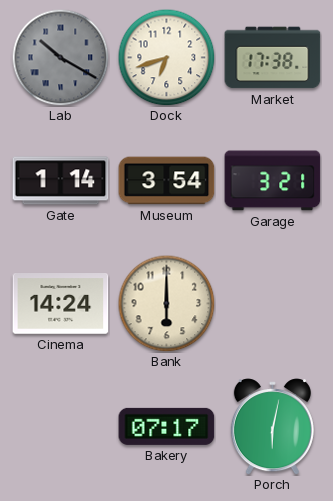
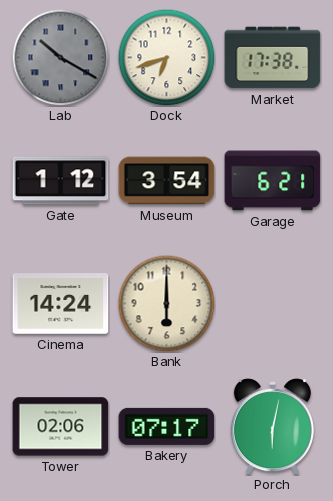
Gate: 1:14 -> 1:12 (61, 181)
Garage: 3:21 -> 6:21 (273, 181)
Tower: none -> 02:06 (61, 427)
